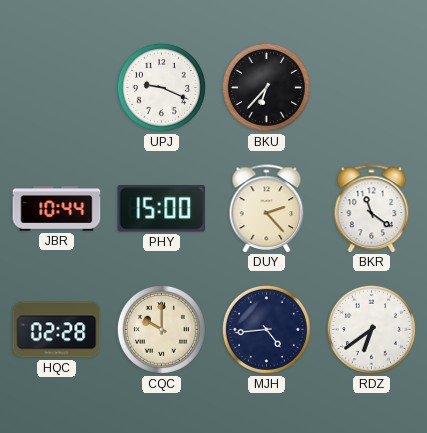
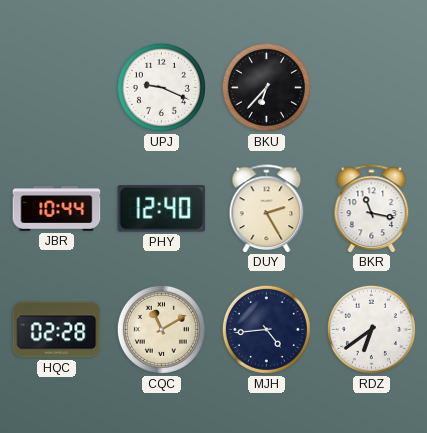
PHY: 15:00 -> 12:40 (162, 209)
DUY: 2:23 -> 2:25 (267, 208)
BKR: 11:21 -> 11:17 (372, 208)
CQC: 10:00 -> 11:10 (161, 329)
